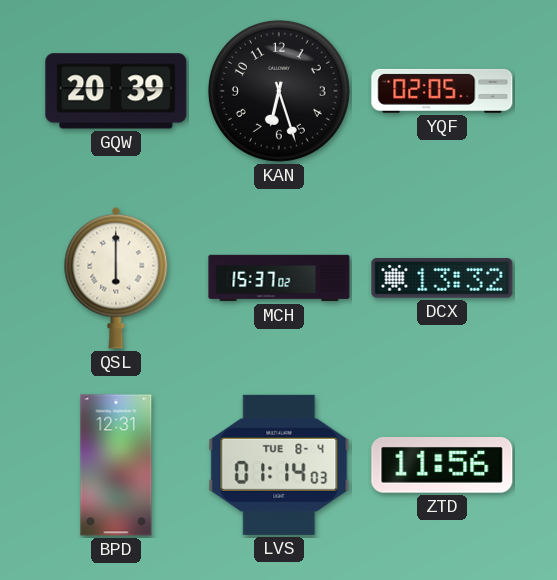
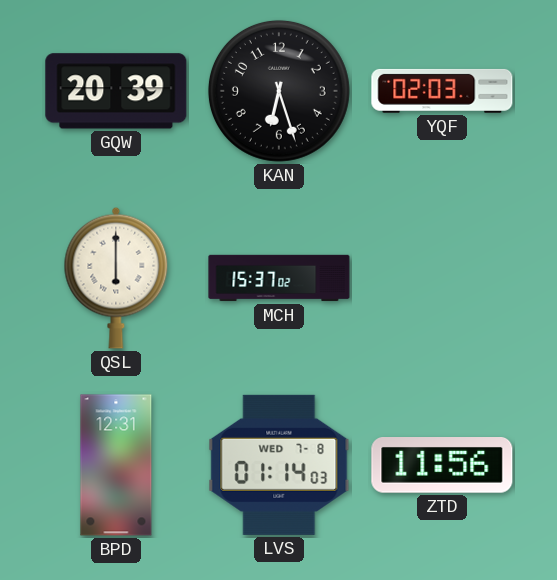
YQF: 02:05 -> 02:03 (442, 91)
DCX: 13:32 -> none (442, 278)
LVS date: TUE 8-4 -> WED 7-8 (279, 465)
